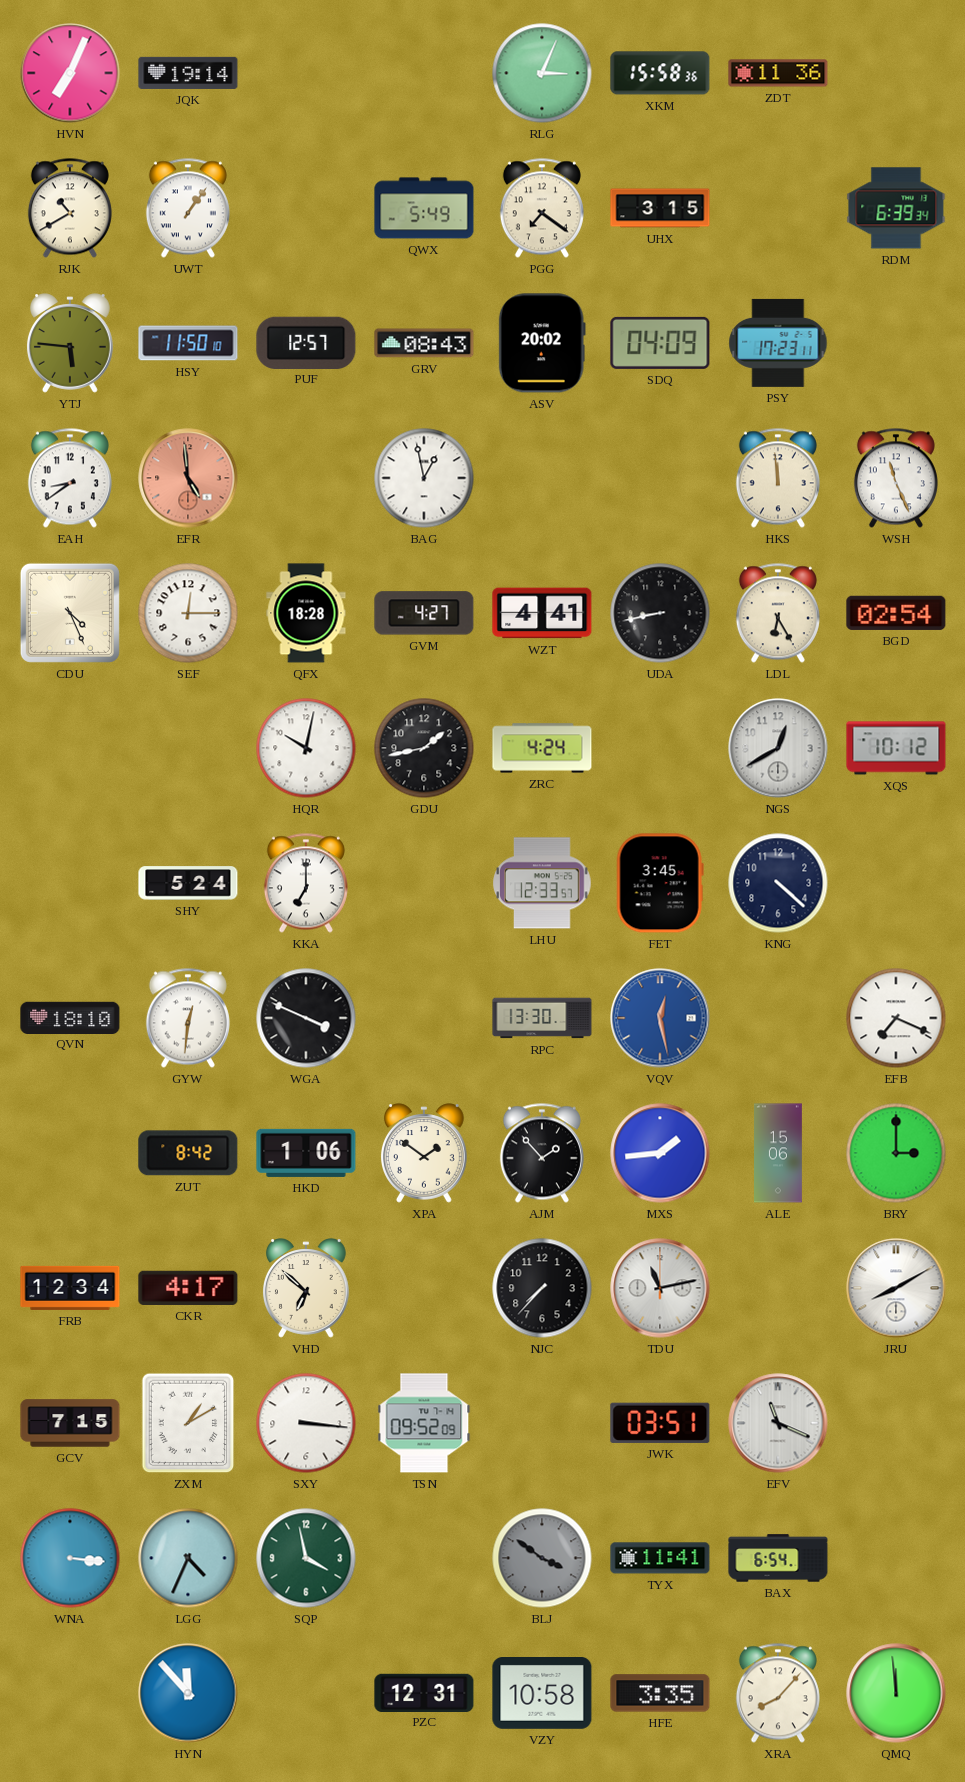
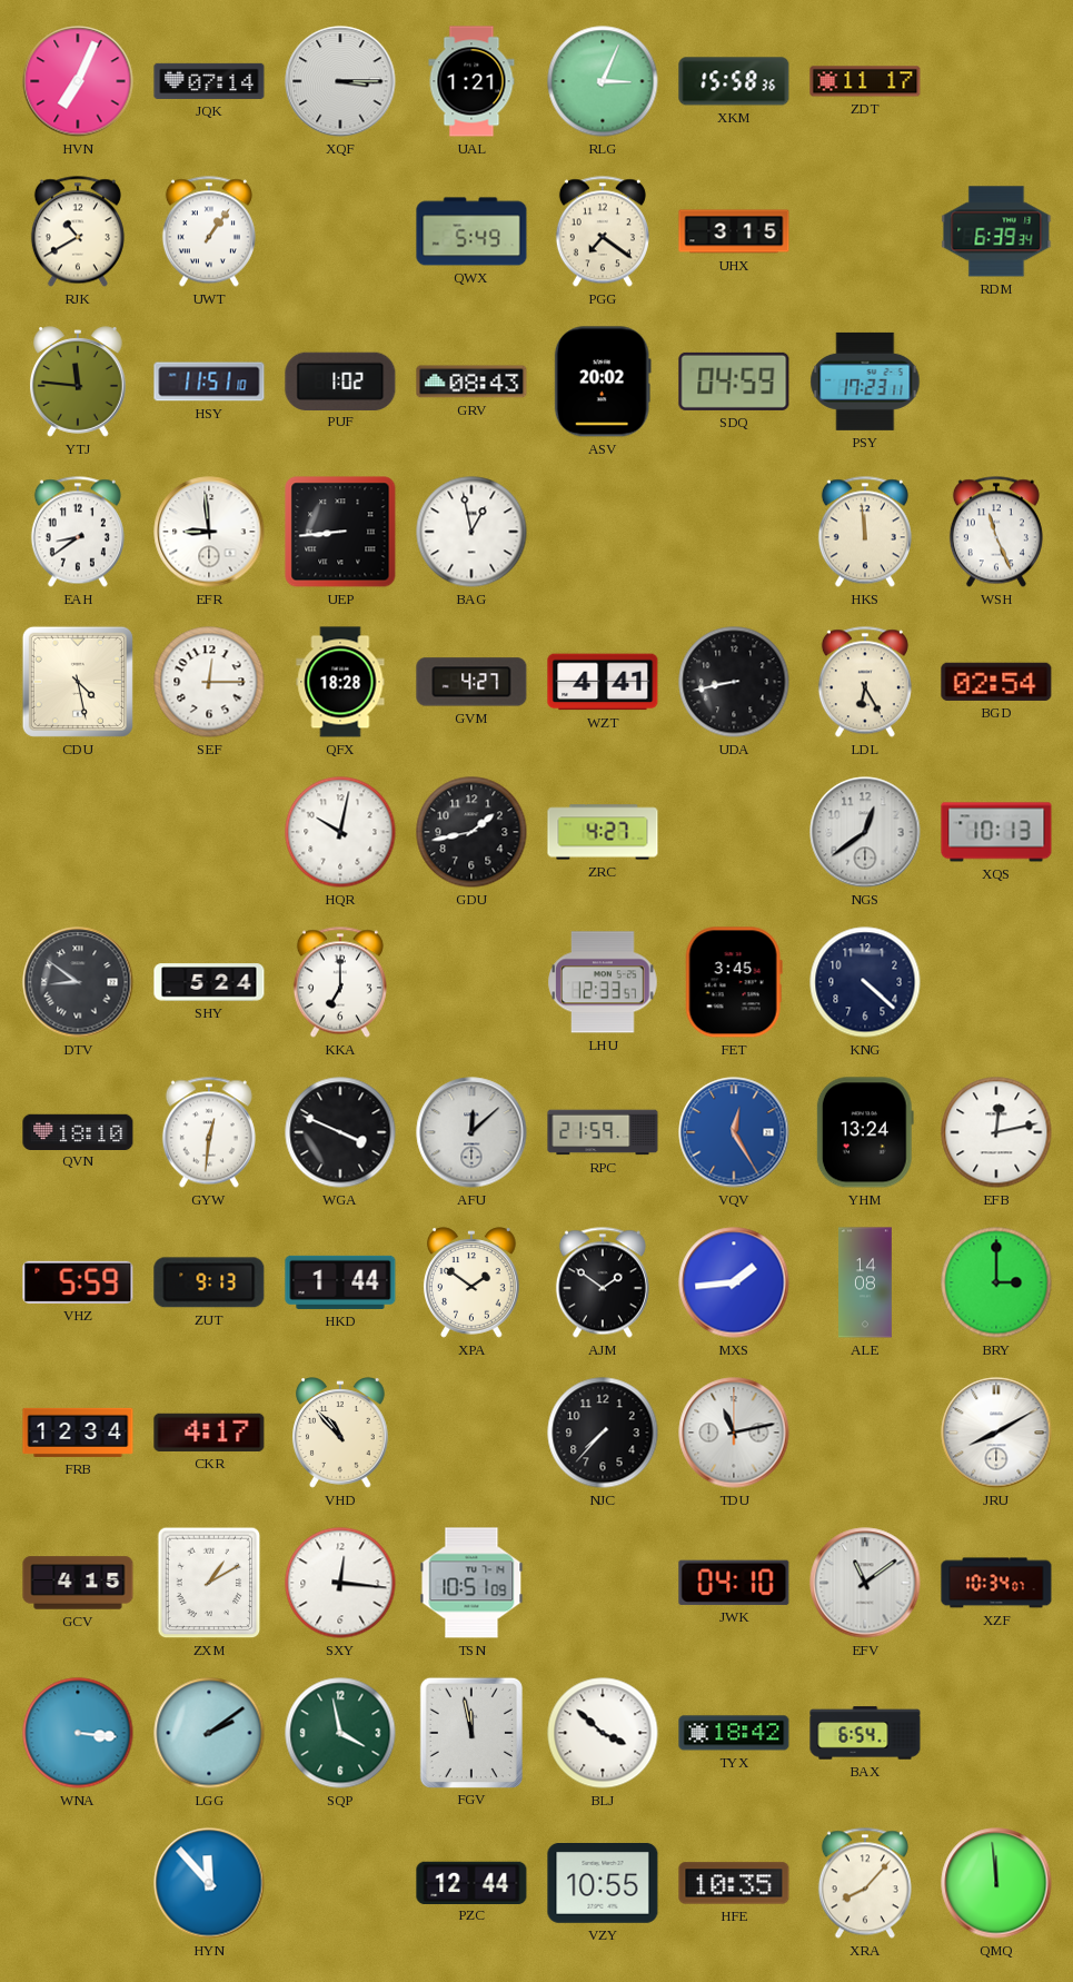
JQK: 19:14 -> 07:14 (209, 81)
XQF: none -> 3:15 (340, 81)
UAL: none -> 1:21 (471, 81)
ZDT: 11:36 -> 11:17 (865, 81)
YTJ: 5:46 -> 11:46 (78, 381)
HSY: 11:50 -> 11:51 (209, 381)
PUF: 12:57 -> 1:02 (340, 380)
SDQ: 04:09 -> 04:59 (734, 381)
EFR: 4:59 -> 8:59 (209, 532)
EFR dial: salmon -> white (209, 532)
UEP: none -> 8:44 (340, 532)
CDU: 4:26 -> 4:28 (78, 682)
ZRC: 4:24 -> 4:27 (603, 832)
NGS: 12:40 -> 12:39 (865, 832)
XQS: 10:12 -> 10:13 (996, 832)
DTV: none -> 8:51 (78, 982)
AFU: none -> 12:08 (471, 1132)
RPC: 13:30 -> 21:59 (603, 1132)
VQV: 12:28 -> 12:25 (734, 1132)
YHM: none -> 13:24 (865, 1132)
EFB: 7:19 -> 12:13 (996, 1132)
VHZ: none -> 5:59 (78, 1282)
ZUT: 8:42 -> 9:13 (209, 1282)
HKD: 1:06 -> 1:44 (340, 1282)
AJM: 1:53 -> 1:51 (603, 1282)
ALE: 15:06 -> 14:08 (866, 1282)
VHD: 6:52 -> 10:53 (340, 1433)
GCV: 7:15 -> 4:15 (78, 1583)
SXY: 3:16 -> 12:16 (340, 1583)
TSN: 09:52 -> 10:51 (471, 1583)
JWK: 03:51 -> 04:10 (734, 1583)
EFV: 11:19 -> 11:09 (865, 1583)
XZF: none -> 10:34 (996, 1583)
LGG: 4:34 -> 2:09 (209, 1733)
FGV: none -> 11:58 (471, 1732)
BLJ: 3:51 -> 3:52 (603, 1733)
BLJ dial: grey -> white (603, 1733)
TYX: 11:41 -> 18:42 (734, 1733)
PZC: 12:31 -> 12:44 (471, 1882)
VZY: 10:58 -> 10:55 (603, 1884)
HFE: 3:35 -> 10:35 (734, 1883)
